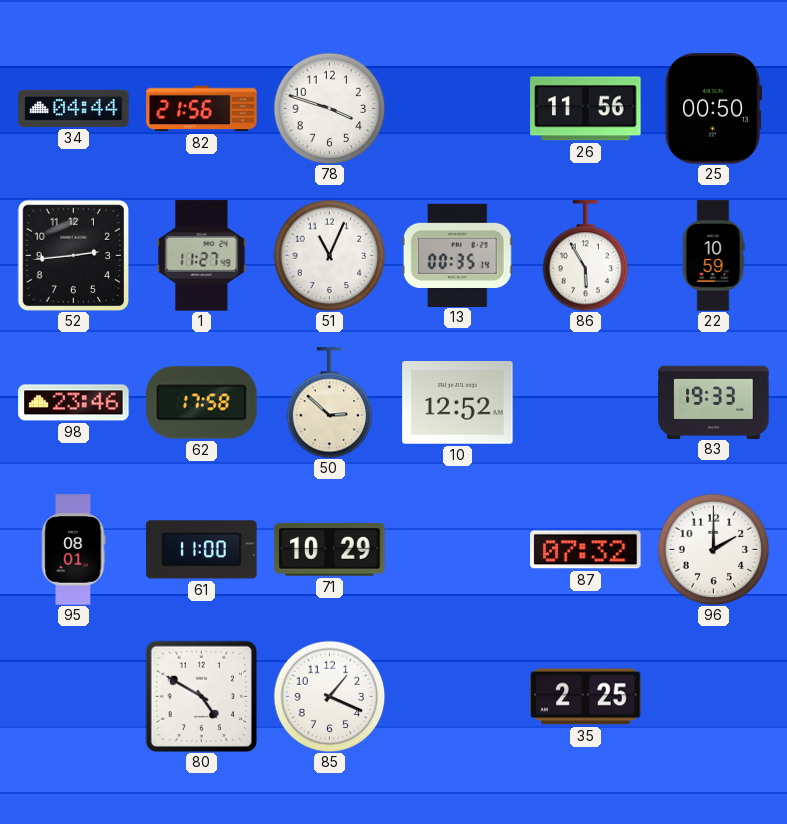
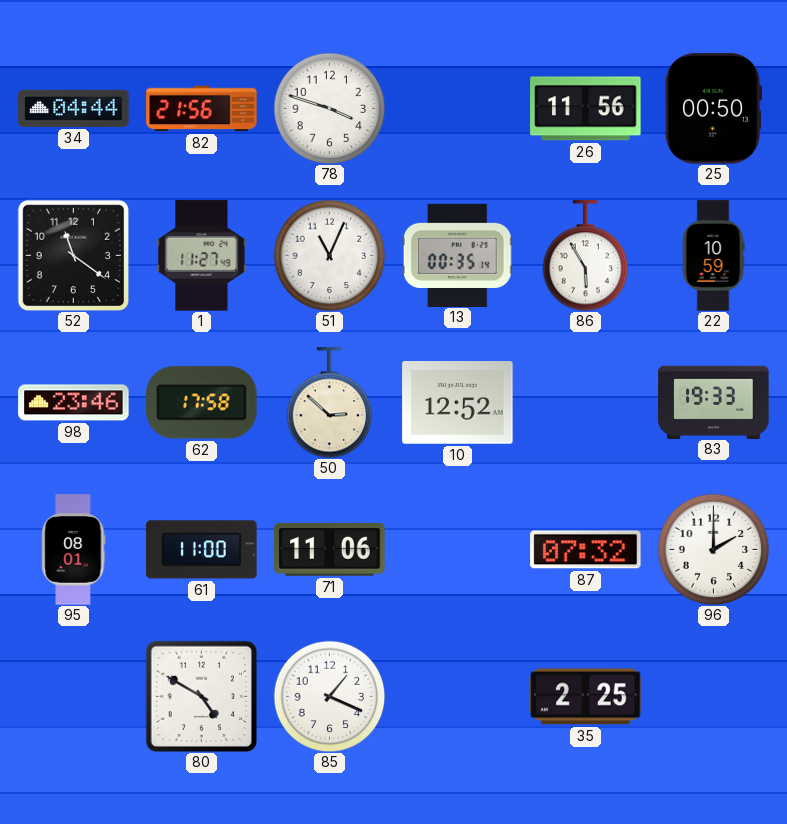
52: 2:44 -> 11:21 (73, 255)
71: 10:29 -> 11:06 (330, 550)
